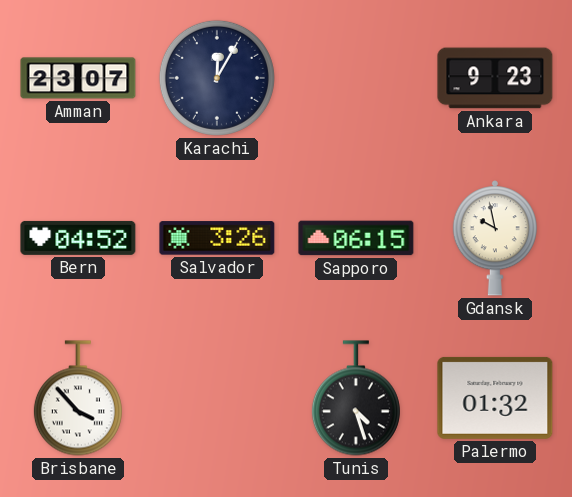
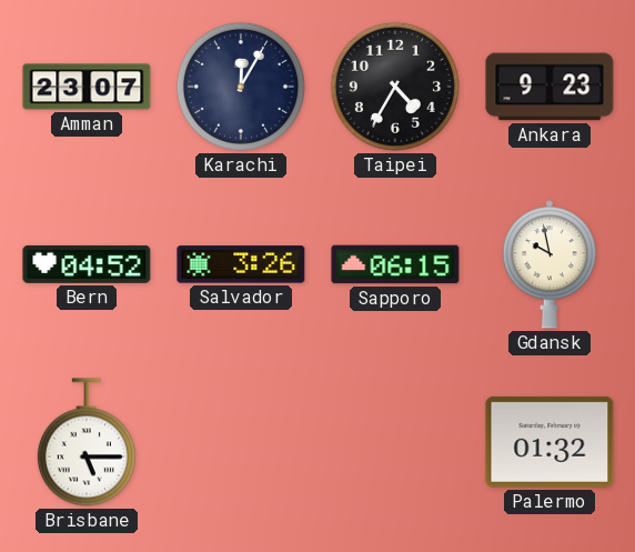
Taipei: none -> 4:35 (395, 87)
Brisbane: 3:53 -> 5:15 (87, 442)
Tunis: 4:27 -> none (356, 398)
